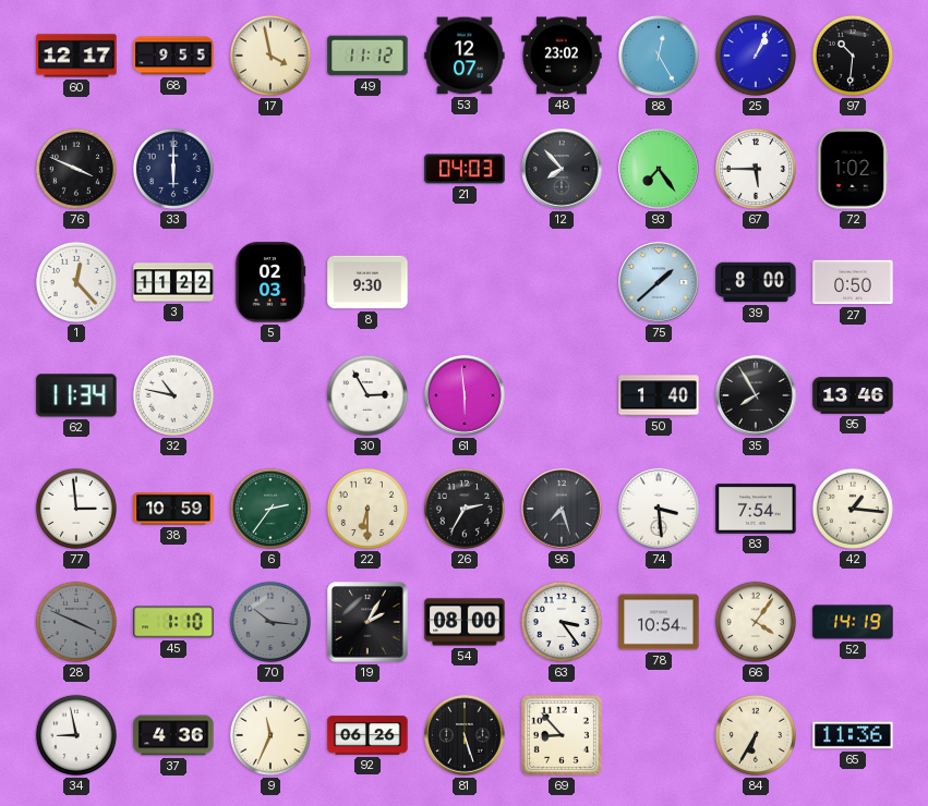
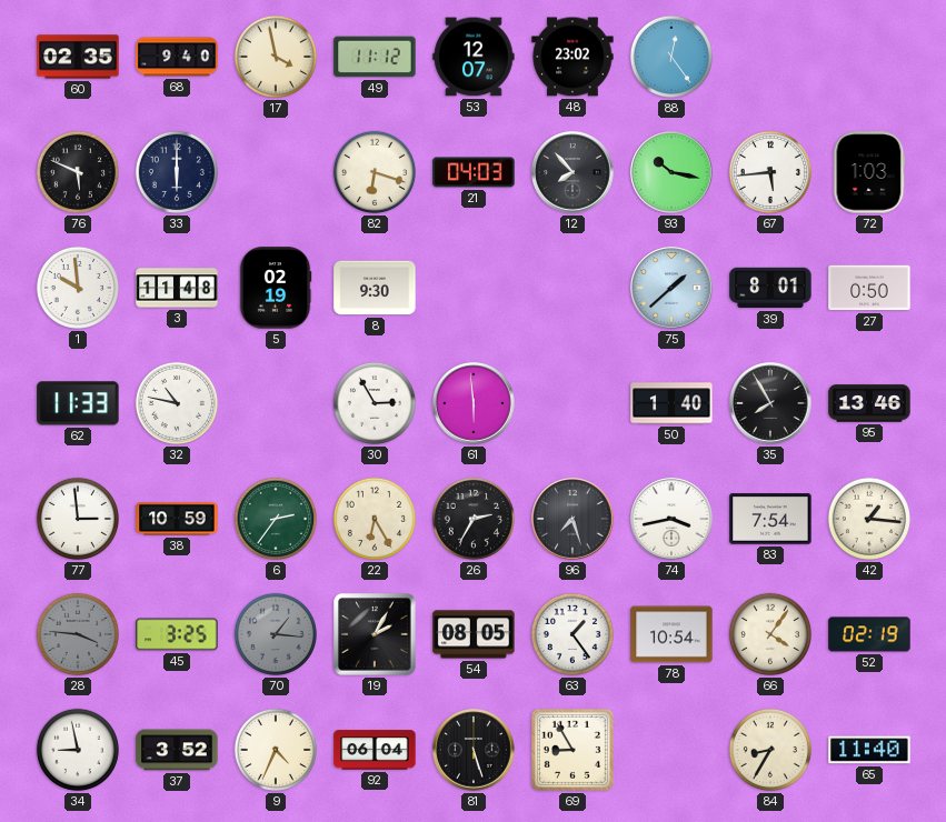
60: 12:17 -> 02:35 (78, 57)
68: 9:55 -> 9:40 (177, 57)
88: 12:25 -> 12:24 (671, 57)
25: 1:04 -> none (756, 56)
97: 10:31 -> none (853, 56)
76: 3:49 -> 5:49 (78, 172)
82: none -> 6:18 (375, 172)
93: 7:24 -> 10:17 (671, 172)
67: 5:45 -> 5:44 (770, 172)
72: 1:02 -> 1:03 (869, 172)
1: 12:23 -> 9:59 (78, 288)
3: 11:22 -> 11:48 (177, 288)
5: 02:03 -> 02:19 (276, 288)
39: 8:00 -> 8:01 (770, 288)
62: 11:34 -> 11:33 (78, 403)
22: 6:30 -> 6:25 (375, 519)
74: 3:29 -> 3:43 (671, 519)
28: 3:49 -> 3:46 (78, 634)
45: 1:10 -> 3:25 (177, 634)
70: 10:16 -> 1:16 (276, 634)
54: 08:00 -> 08:05 (474, 634)
63: 3:24 -> 1:24 (572, 634)
52: 14:19 -> 02:19 (869, 634)
37: 4:36 -> 3:52 (177, 750)
9: 11:34 -> 4:34 (276, 750)
92: 06:26 -> 06:04 (375, 750)
69: 8:53 -> 8:55 (572, 750)
84: 6:35 -> 8:35 (770, 750)
65: 11:36 -> 11:40 (869, 750)
